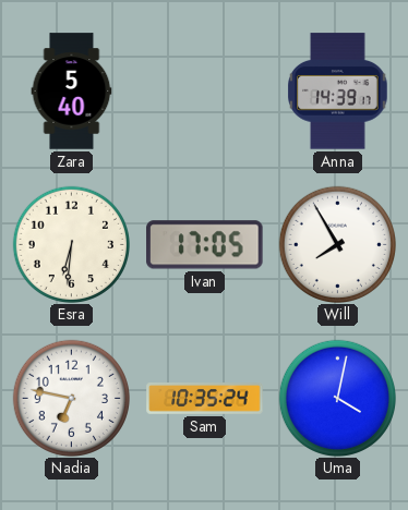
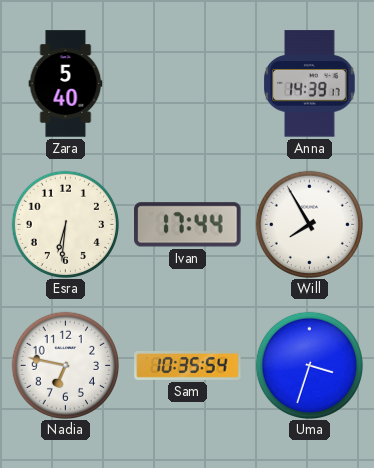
Ivan: 17:05 -> 17:44 (188, 225)
Sam: 10:35:24 -> 10:35:54 (188, 366)
Uma: 4:02 -> 3:33 (309, 365)
